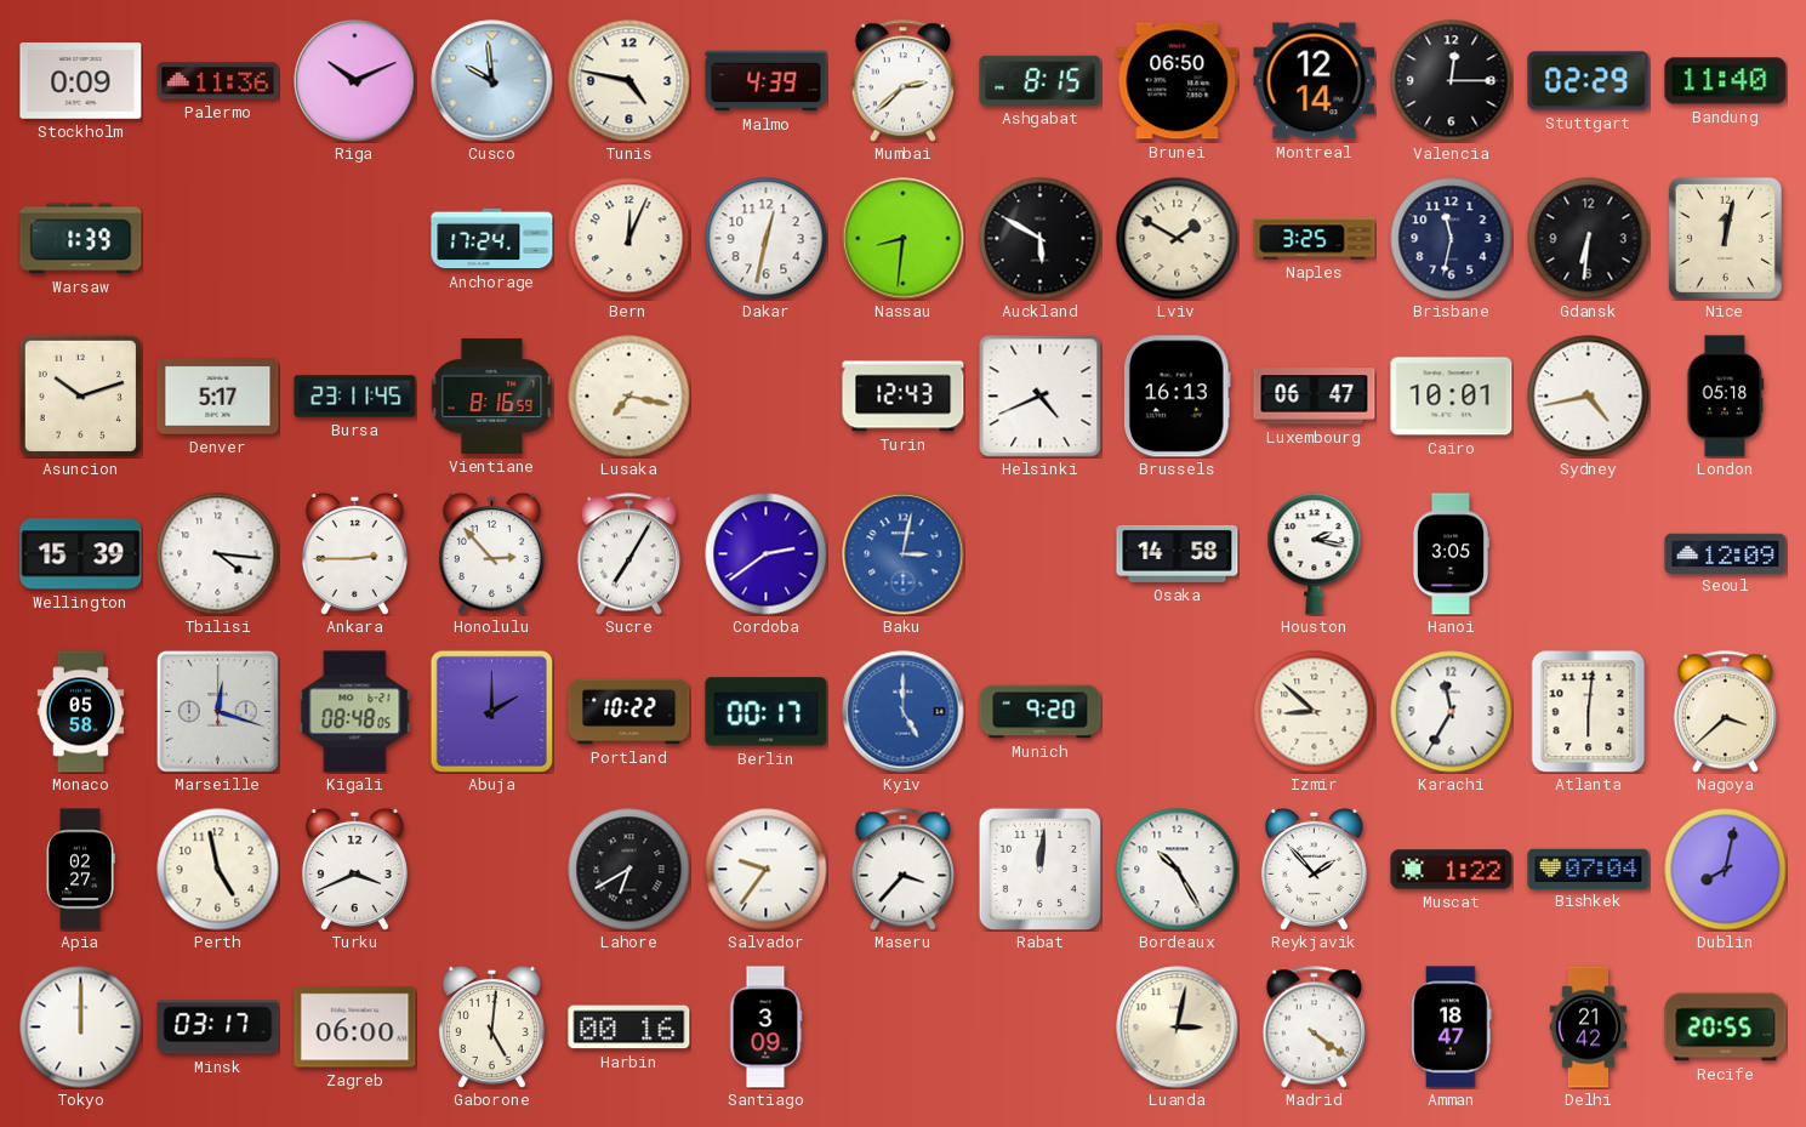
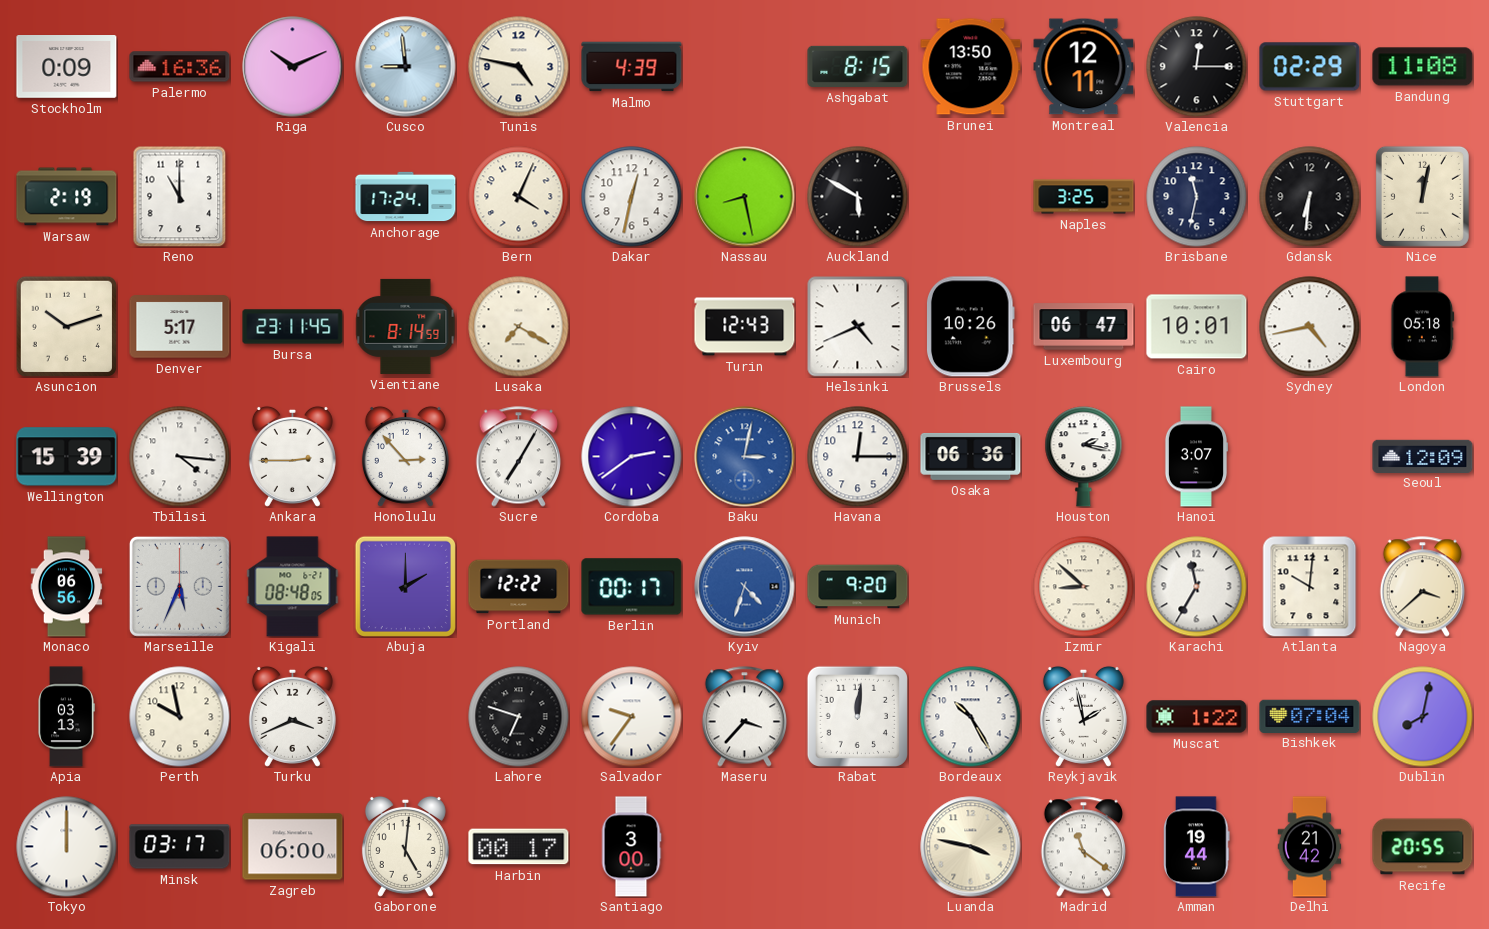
Palermo: 11:36 -> 16:36 (180, 67)
Cusco: 9:59 -> 8:59 (406, 67)
Mumbai: 2:38 -> none (902, 81)
Brunei: 06:50 -> 13:50 (971, 67)
Montreal: 12:14 -> 12:11 (1084, 67)
Bandung: 11:40 -> 11:08 (1423, 67)
Warsaw: 1:39 -> 2:19 (67, 197)
Reno: none -> 11:00 (180, 196)
Bern: 12:04 -> 4:04 (519, 197)
Nassau: 8:31 -> 8:28 (745, 197)
Lviv: 1:50 -> none (1178, 239)
Vientiane: 8:16 -> 8:14 (406, 326)
Lusaka: 7:17 -> 7:20 (519, 327)
Brussels: 16:13 -> 10:26 (970, 327)
Havana: none -> 12:15 (858, 457)
Osaka: 14:58 -> 06:36 (971, 456)
Hanoi: 3:05 -> 3:07 (1195, 457)
Monaco: 05:58 -> 06:56 (67, 587)
Marseille: 12:18 -> 5:34 (179, 586)
Portland: 10:22 -> 12:22 (519, 587)
Kyiv: 5:00 -> 4:33 (745, 587)
Atlanta: 6:01 -> 10:01 (1310, 586)
Apia: 02:27 -> 03:13 (66, 717)
Perth: 4:58 -> 9:58 (180, 717)
Lahore: 6:40 -> 6:48 (519, 717)
Reykjavik: 1:53 -> 1:58 (1083, 716)
Harbin: 00:16 -> 00:17 (519, 847)
Santiago: 3:09 -> 3:00 (631, 847)
Luanda: 3:02 -> 3:47 (971, 847)
Madrid: 4:21 -> 11:21 (1083, 847)
Amman: 18:47 -> 19:44 (1197, 847)
